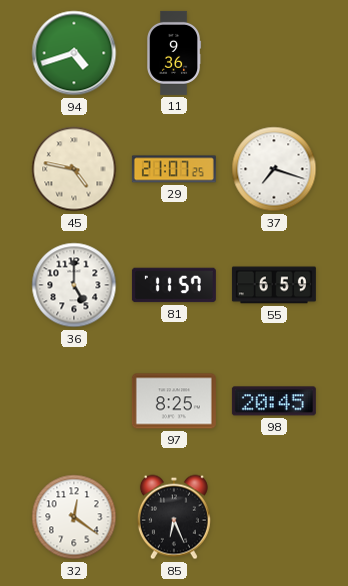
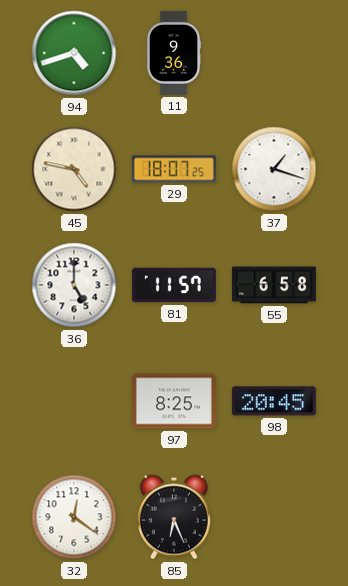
29: 21:07 -> 18:07 (174, 169)
37: 7:18 -> 1:18 (274, 169)
55: 6:59 -> 6:58 (274, 285)
